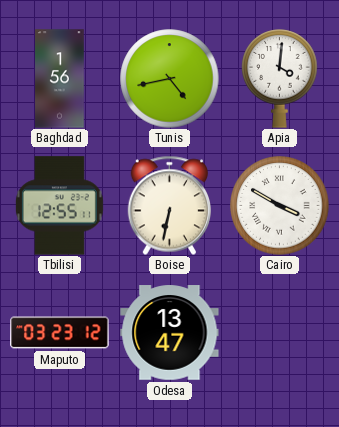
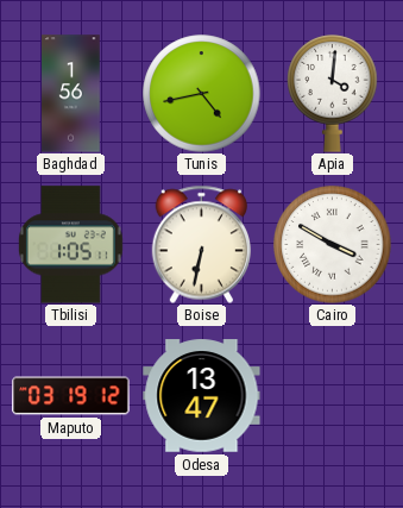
Tbilisi: 12:55 -> 1:05 (70, 245)
Maputo: 03:23 -> 03:19 (71, 396)
